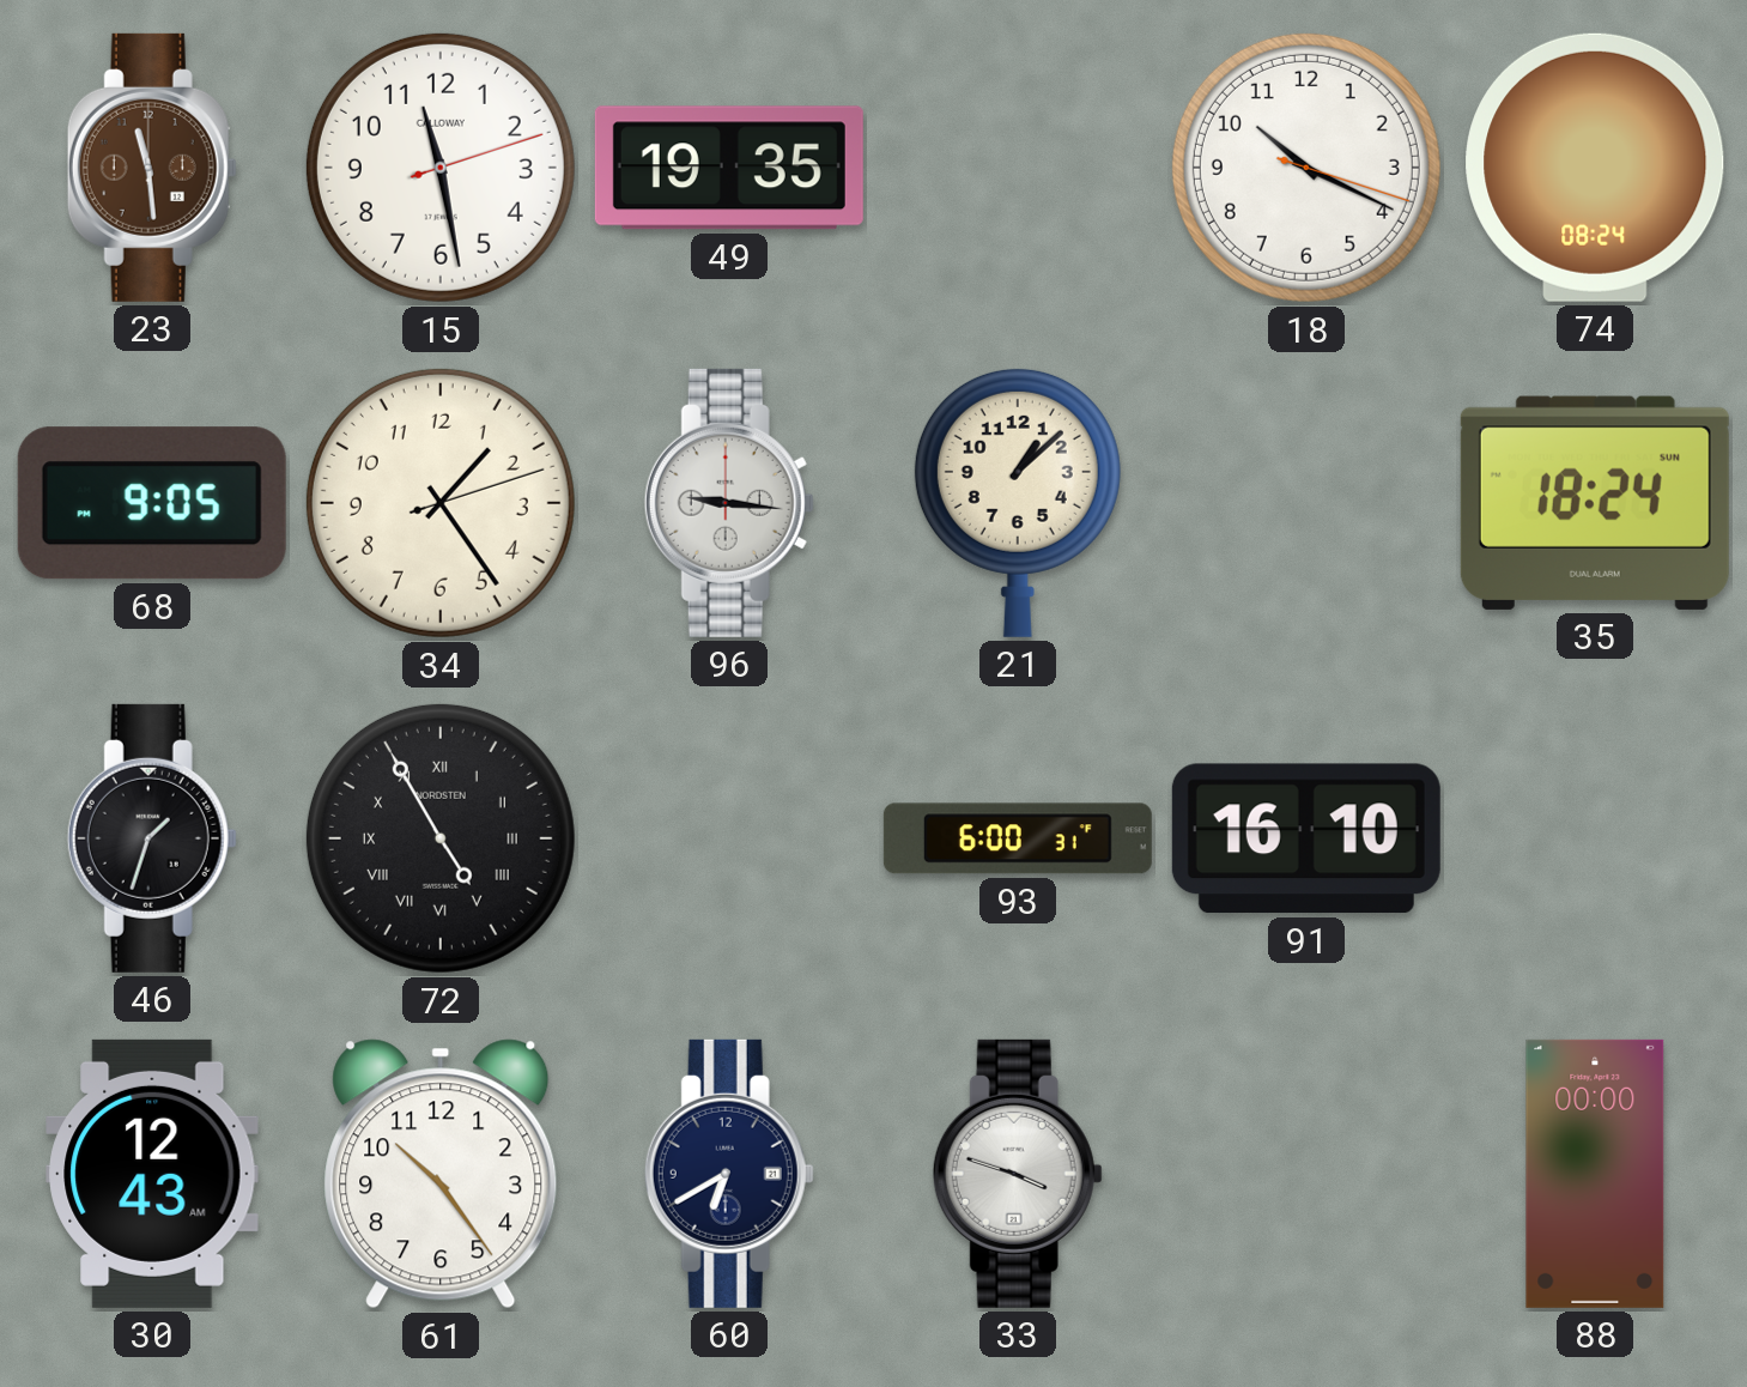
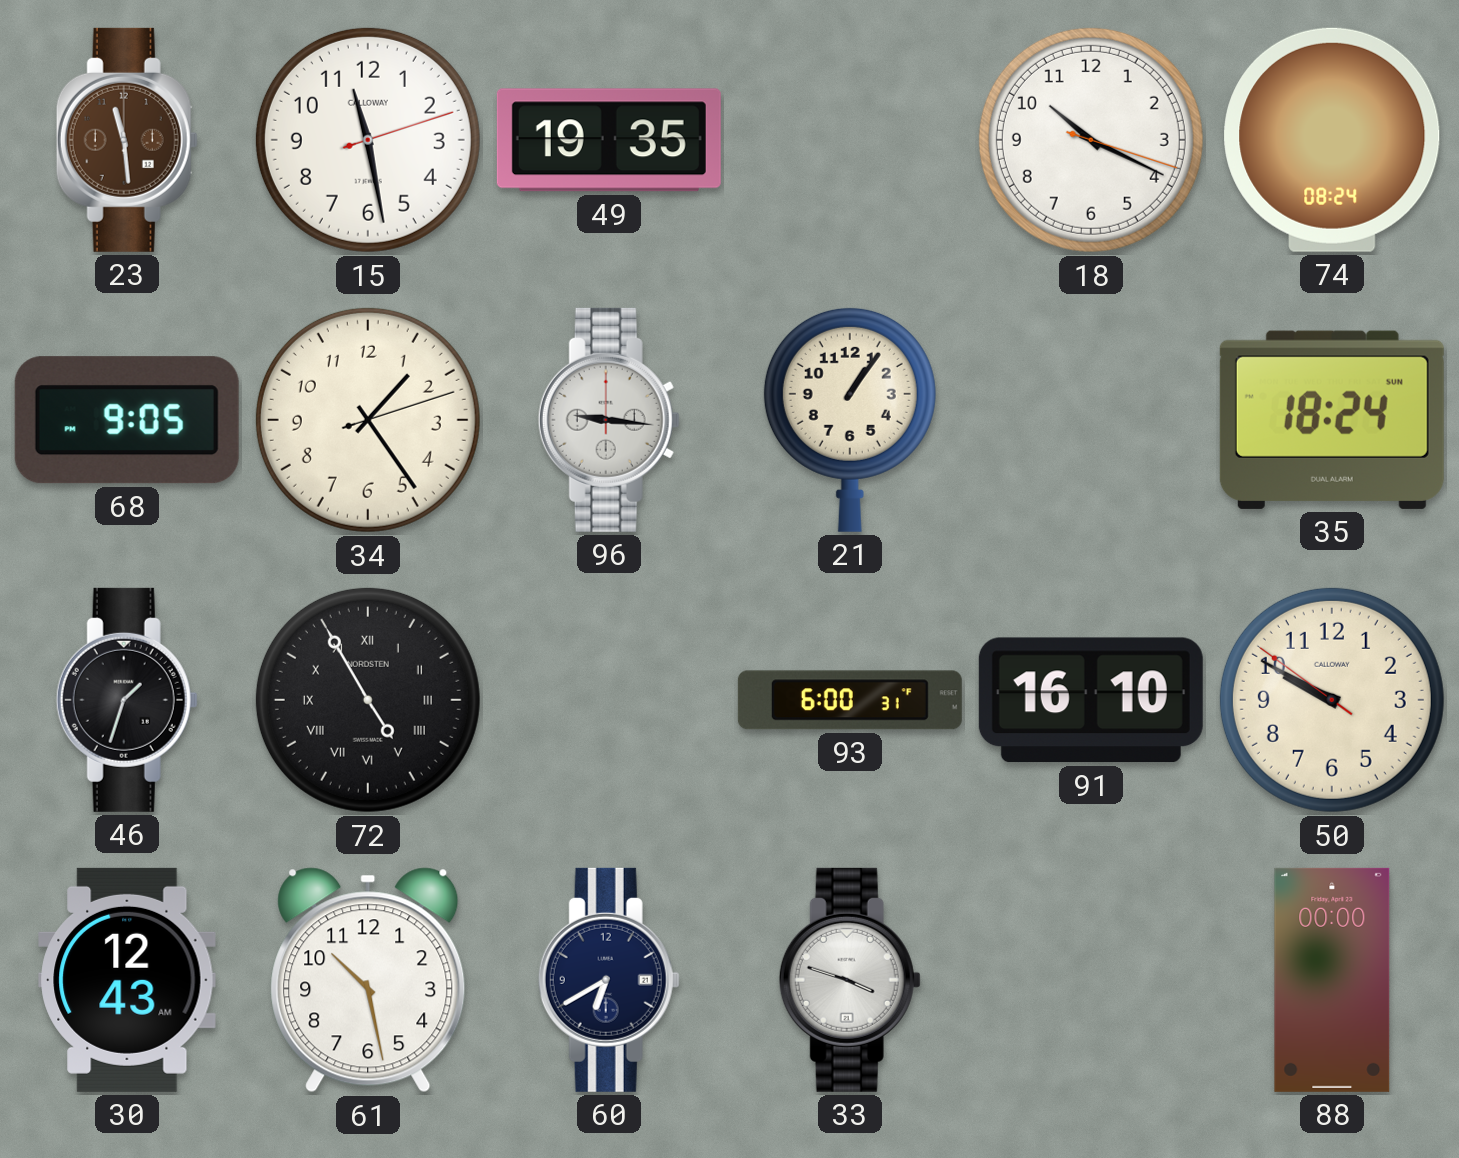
21: 1:08 -> 1:06 (850, 419)
50: none -> 9:49 (1332, 700)
61: 10:24 -> 10:28 (368, 980)
